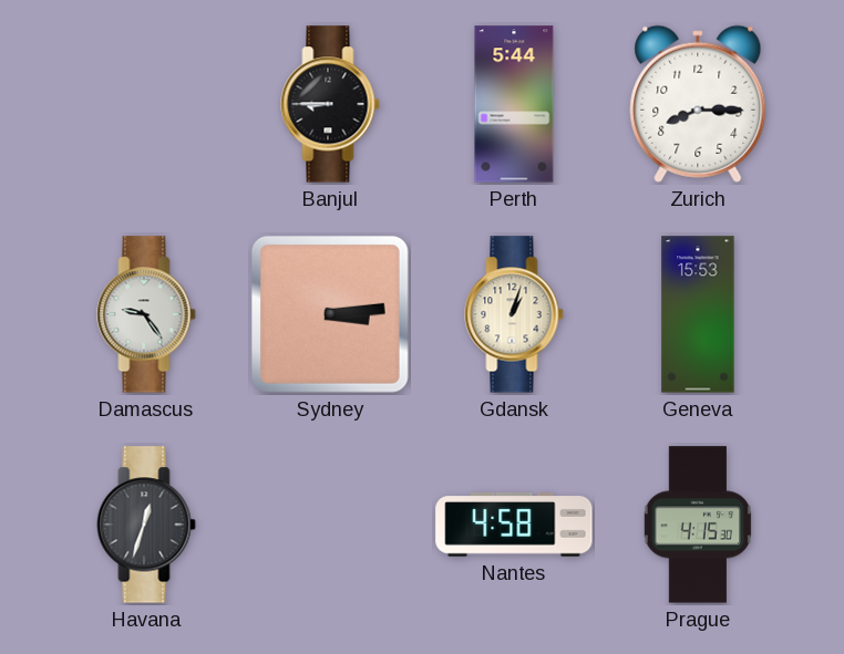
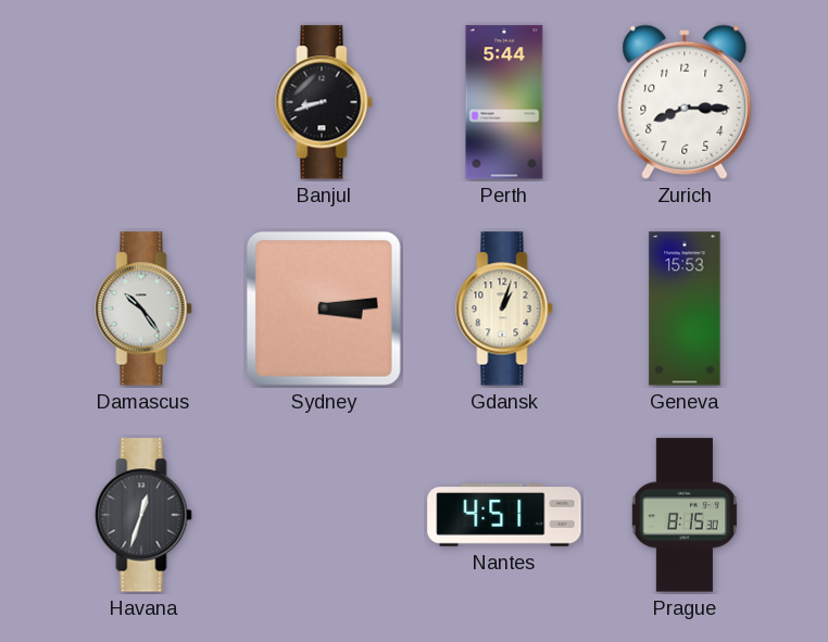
Banjul: 8:45 -> 8:42 (324, 102)
Damascus: 9:24 -> 10:24 (143, 309)
Nantes: 4:58 -> 4:51 (504, 516)
Prague: 4:15 -> 8:15 (683, 515)
